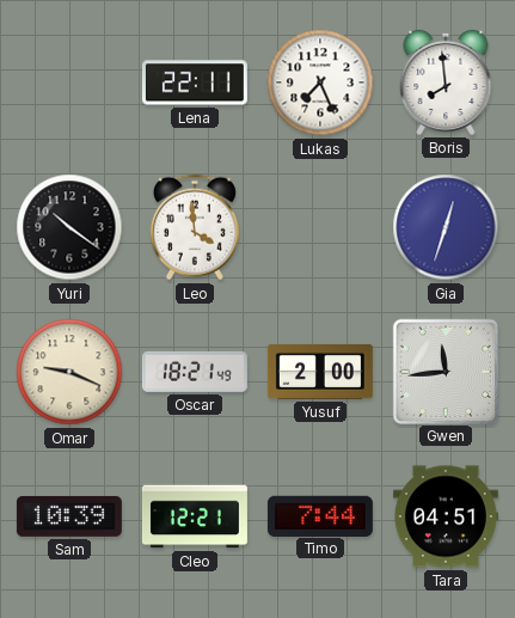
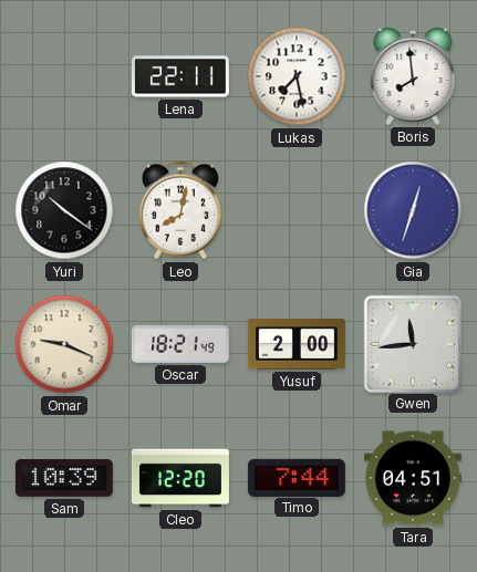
Lukas: 7:26 -> 7:28 (297, 76)
Leo: 3:59 -> 8:02 (180, 210)
Cleo: 12:21 -> 12:20 (180, 478)
